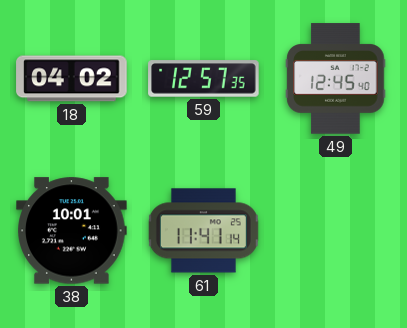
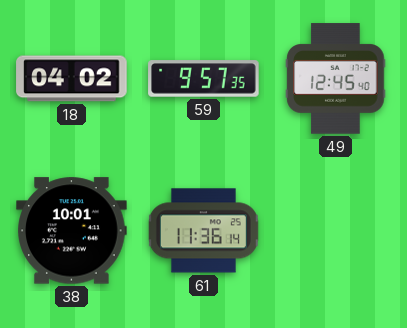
59: 12:57 -> 9:57 (204, 79)
61: 11:41 -> 11:36 (203, 231)
